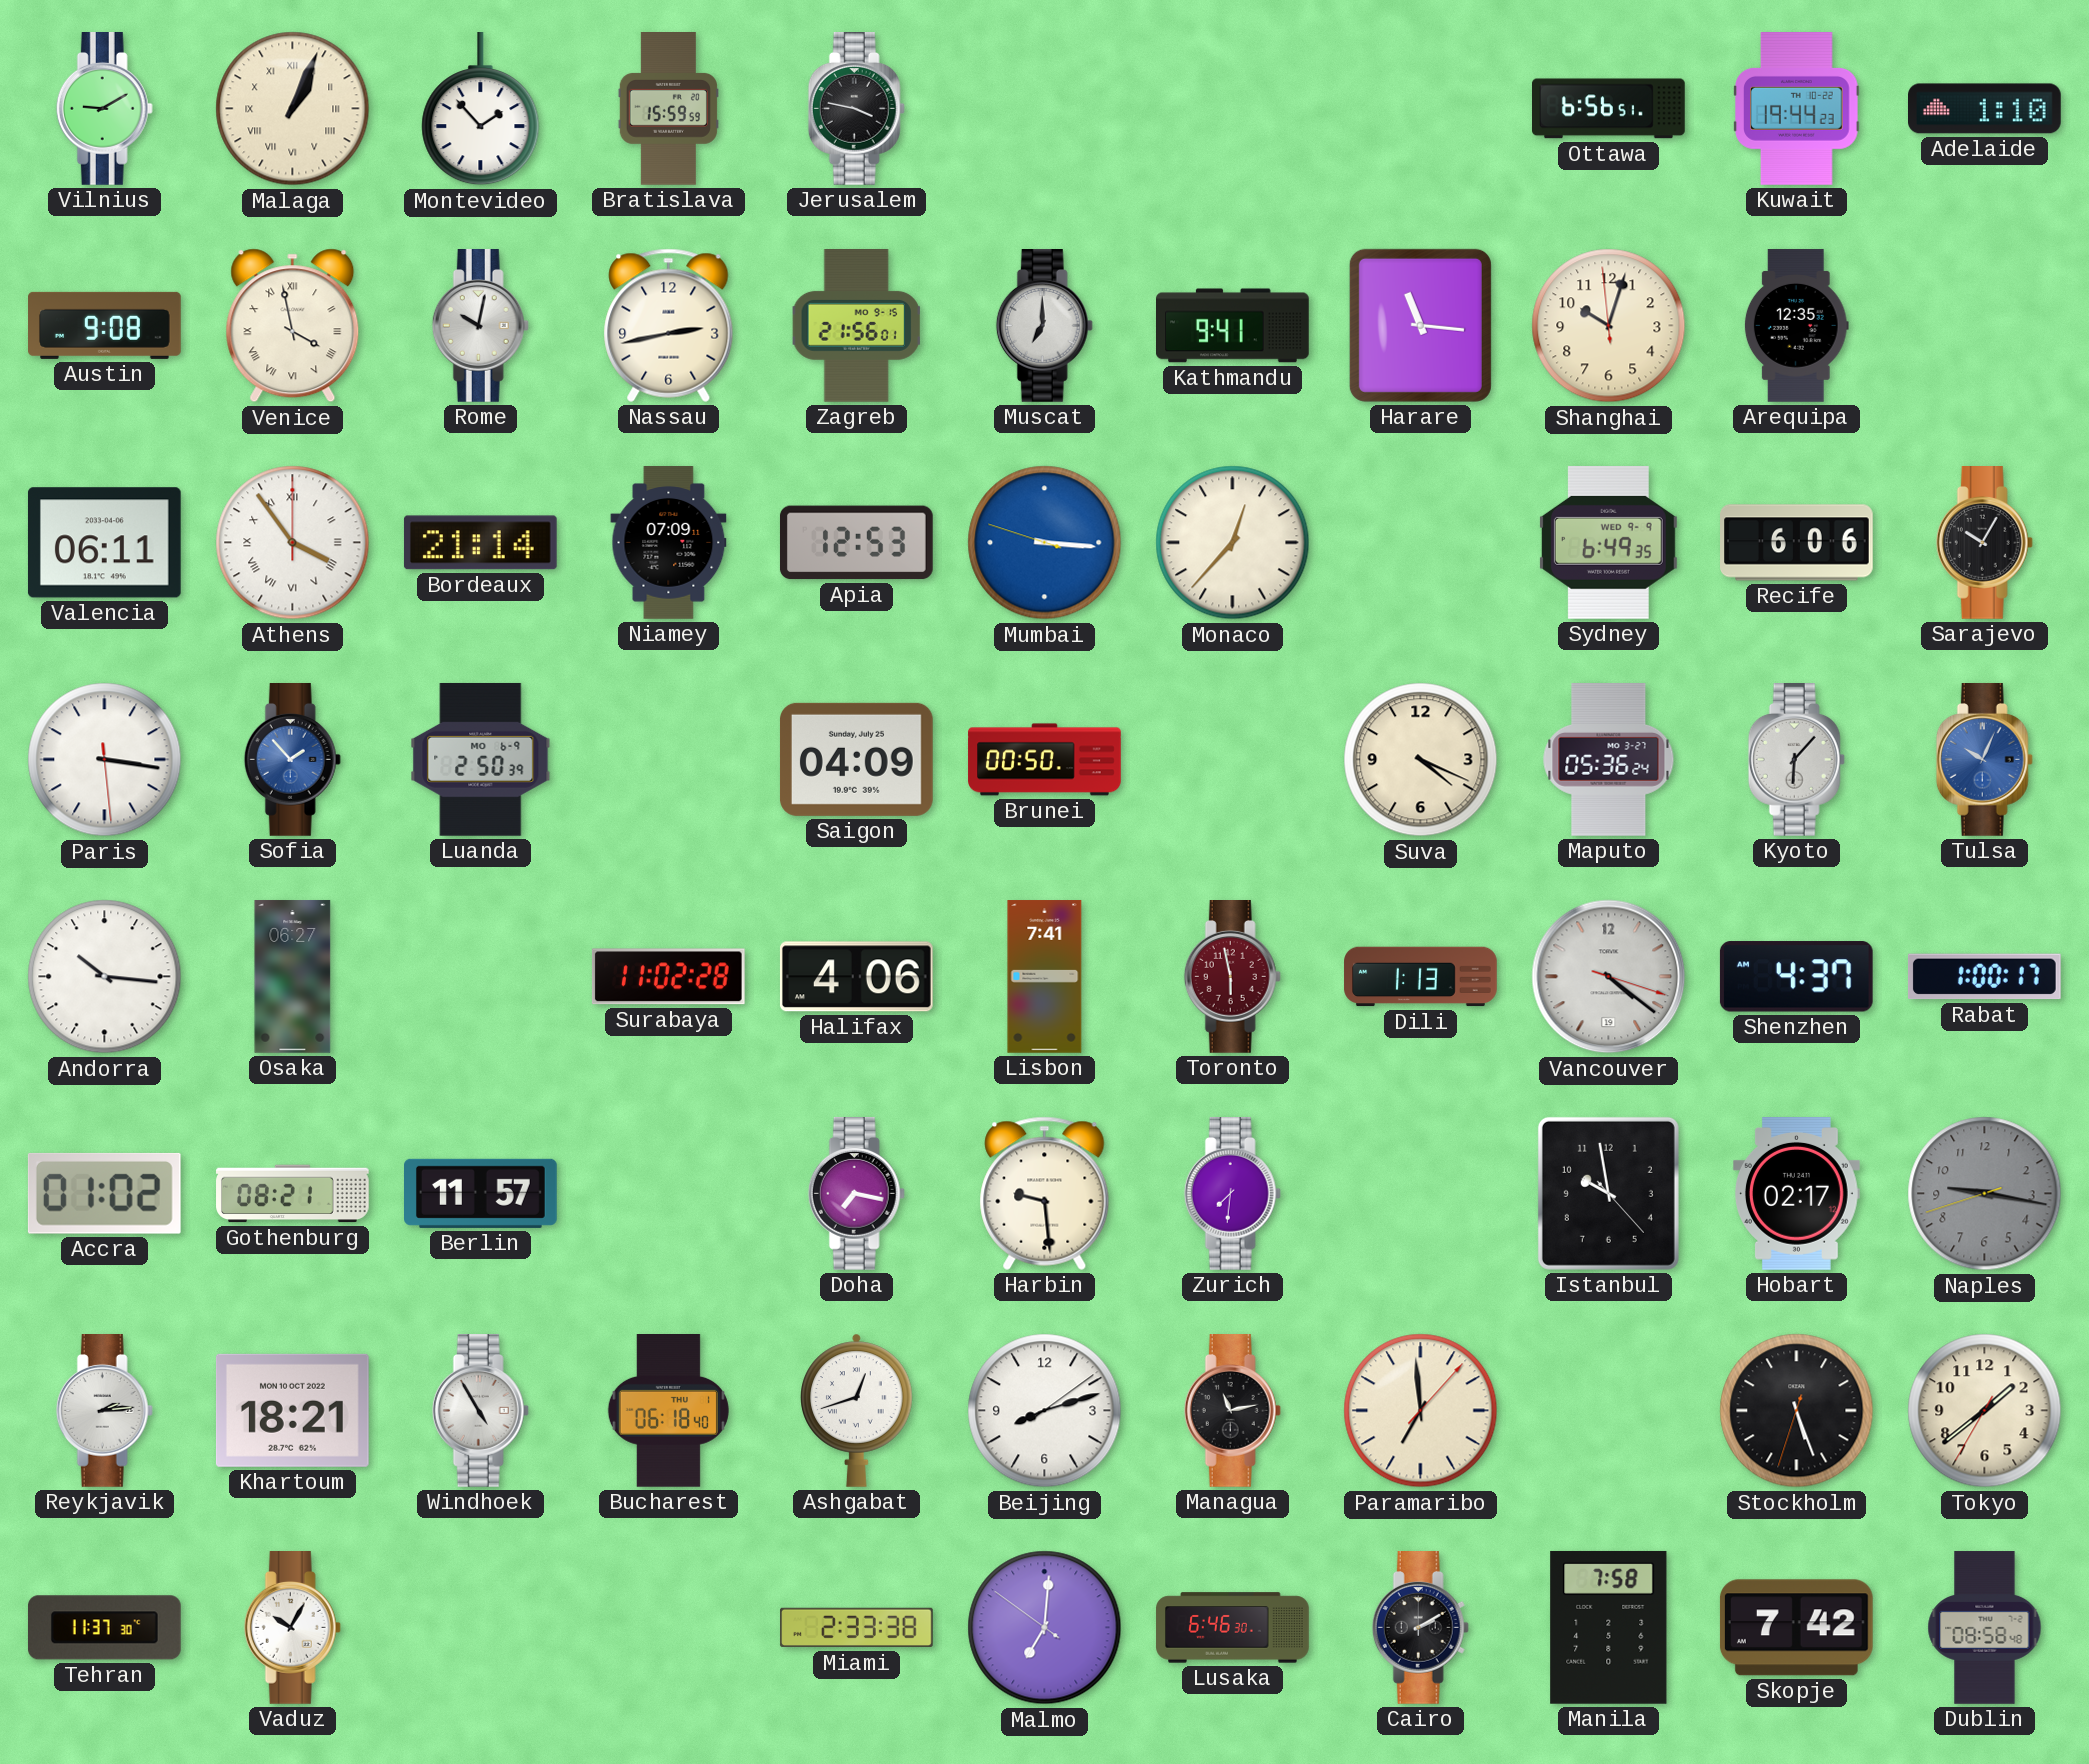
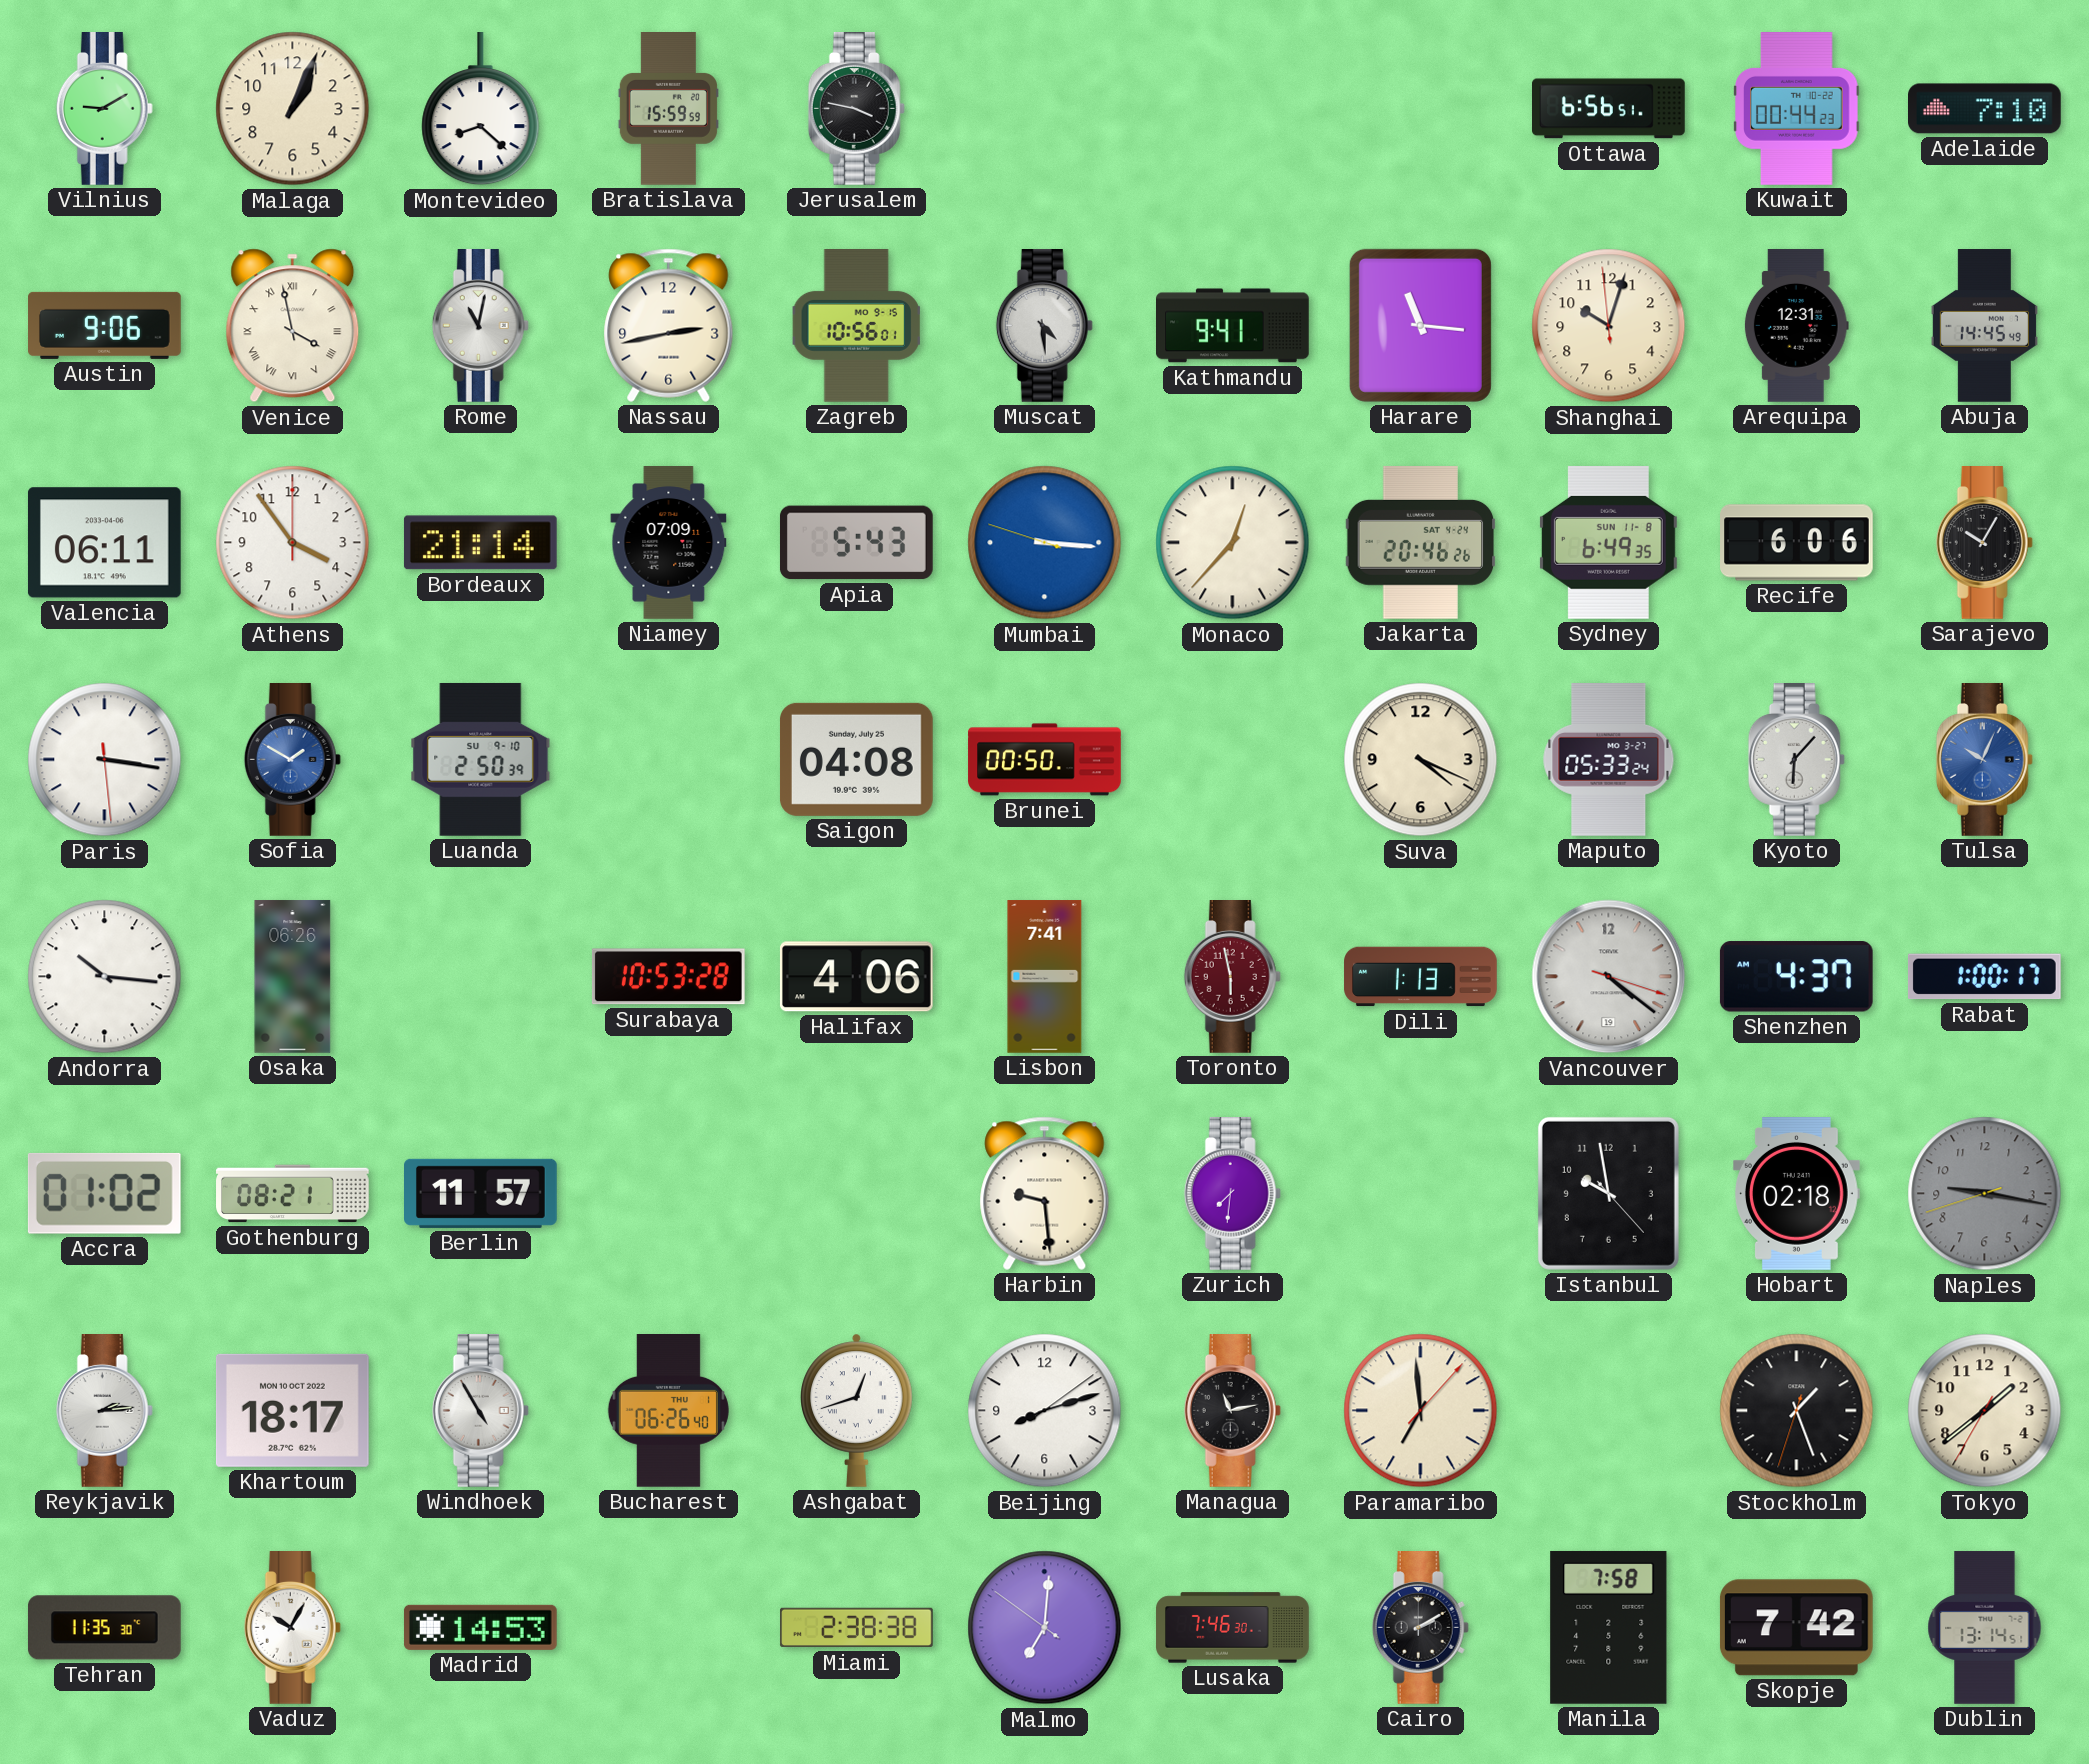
Malaga numerals: Roman -> Arabic (293, 109)
Montevideo: 1:53 -> 8:22 (481, 109)
Kuwait: 19:44 -> 00:44 (1797, 109)
Adelaide: 1:10 -> 7:10 (1985, 109)
Austin: 9:08 -> 9:06 (105, 325)
Rome: 10:02 -> 11:02 (480, 326)
Zagreb: 21:56 -> 10:56 (856, 326)
Muscat: 7:00 -> 4:29 (1044, 326)
Arequipa: 12:35 -> 12:31 (1796, 326)
Abuja: none -> 14:45 (1984, 326)
Athens numerals: Roman -> Arabic (293, 543)
Apia: 12:53 -> 5:43 (856, 543)
Jakarta: none -> 20:46 (1421, 542)
Sydney date: WED 9-9 -> SUN 11-8 (1608, 542)
Sofia: 1:53 -> 1:50 (292, 760)
Luanda date: MO 6-9 -> SU 9-10 (481, 759)
Saigon: 04:09 -> 04:08 (856, 759)
Maputo: 05:36 -> 05:33 (1609, 760)
Osaka: 06:27 -> 06:26 (293, 977)
Surabaya: 11:02 -> 10:53 (668, 977)
Doha: 7:17 -> none (856, 1194)
Hobart: 02:17 -> 02:18 (1797, 1194)
Khartoum: 18:21 -> 18:17 (292, 1410)
Bucharest: 06:18 -> 06:26 (668, 1411)
Stockholm: 5:26 -> 1:26 (1797, 1411)
Tehran: 11:37 -> 11:35 (104, 1628)
Madrid: none -> 14:53 (480, 1627)
Miami: 2:33 -> 2:38 (857, 1628)
Lusaka: 6:46 -> 7:46 (1233, 1628)
Dublin: 08:58 -> 13:14 (1985, 1628)
